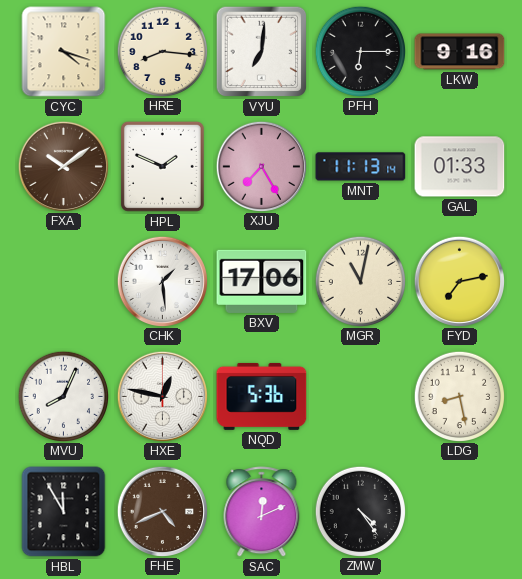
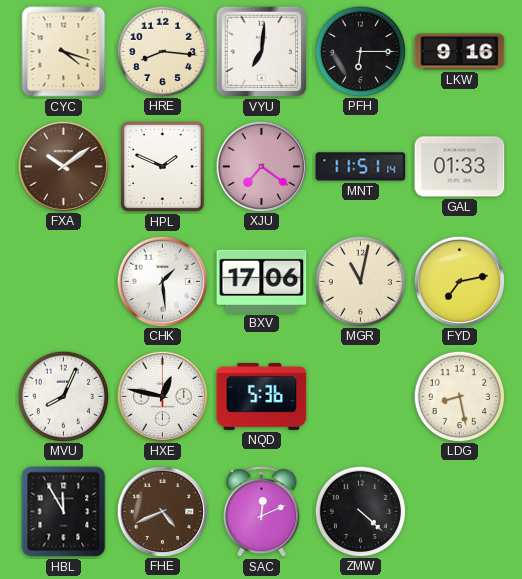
XJU: 7:25 -> 7:21 (261, 166)
MNT: 11:13 -> 11:51 (361, 167)
ZMW: 4:24 -> 4:22 (360, 511)
